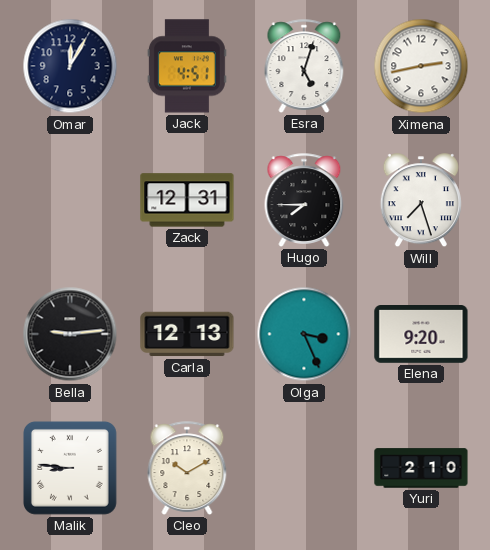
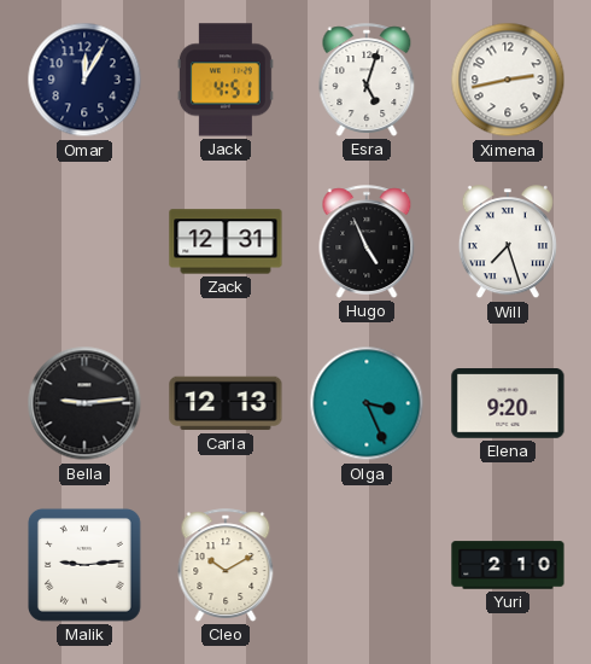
Hugo: 7:45 -> 4:56 (367, 241)
Malik: 8:46 -> 9:14 (84, 565)
